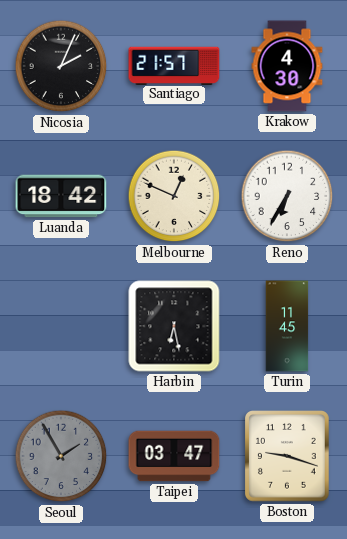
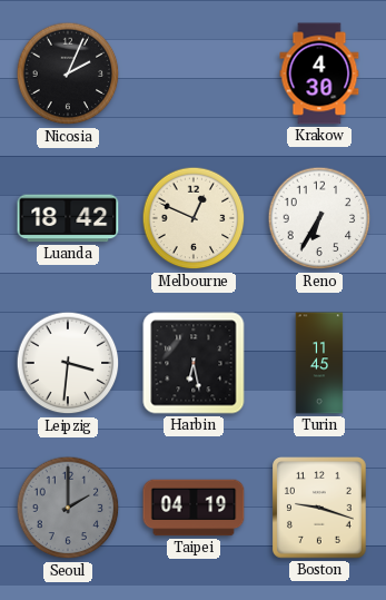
Santiago: 21:57 -> none (174, 65)
Leipzig: none -> 3:31 (68, 363)
Seoul: 1:55 -> 2:00 (68, 508)
Taipei: 03:47 -> 04:19 (194, 508)
